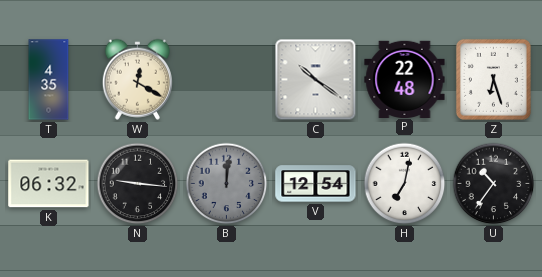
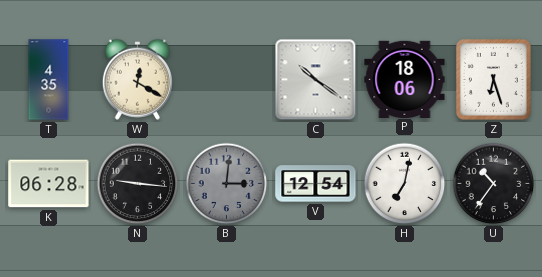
P: 22:48 -> 18:06 (405, 79)
K: 06:32 -> 06:28 (49, 184)
B: 12:01 -> 3:01 (227, 184)
